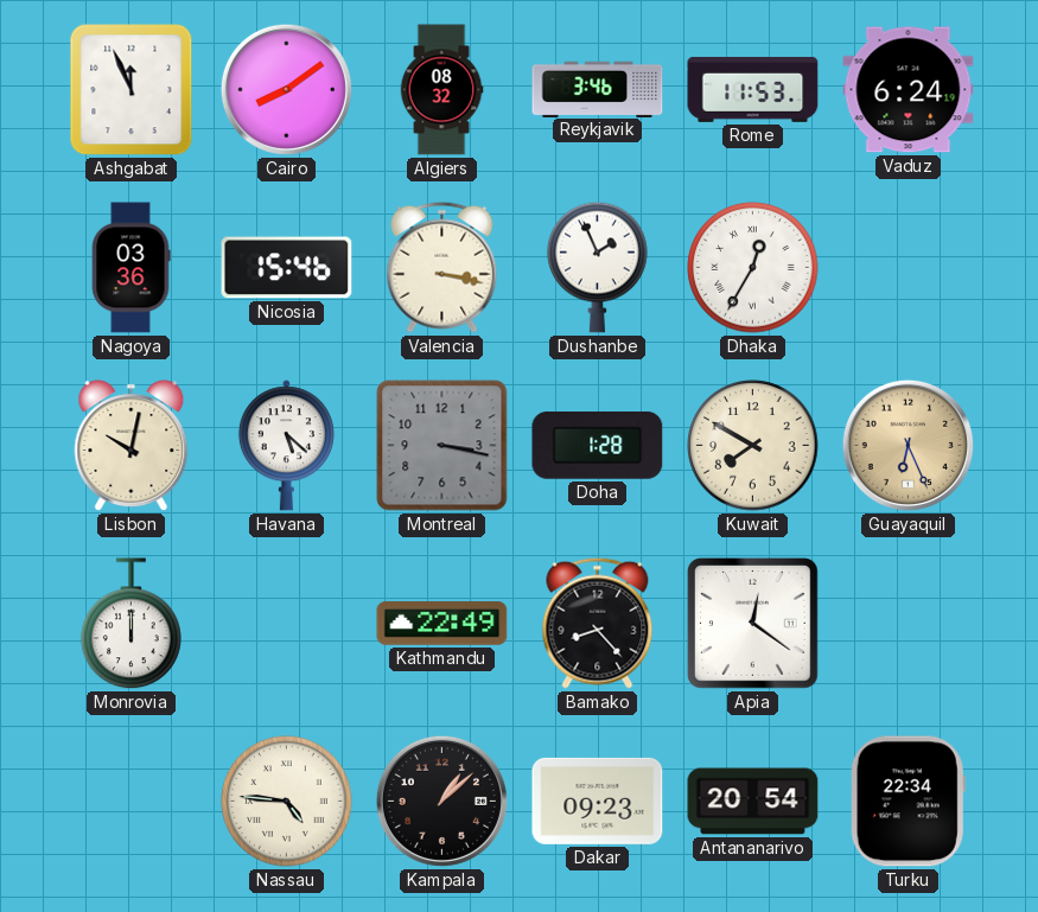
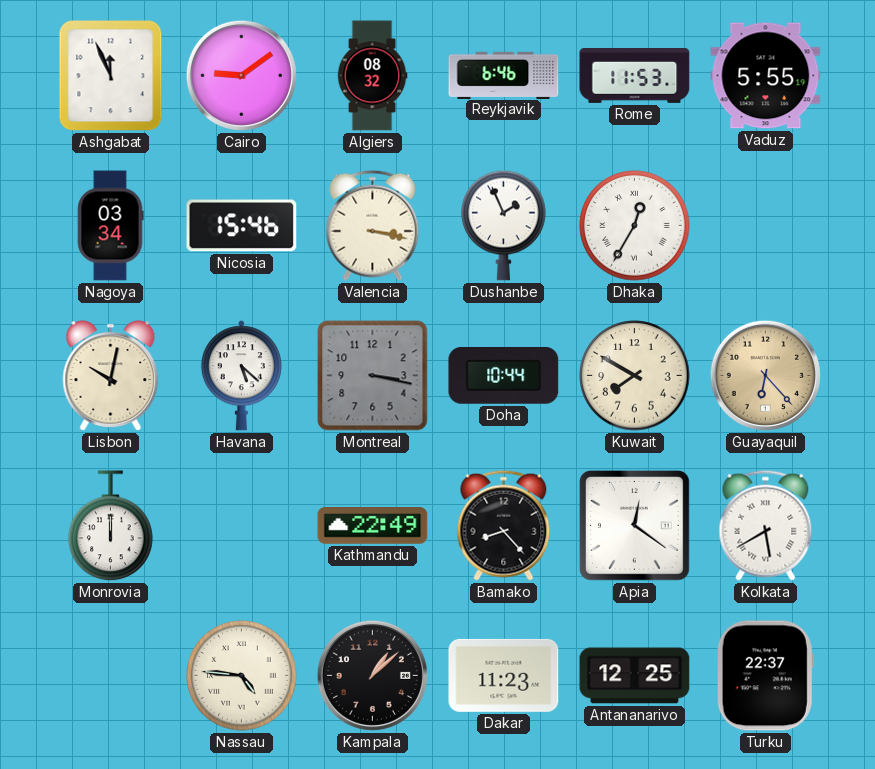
Cairo: 8:09 -> 9:09 (241, 75)
Reykjavik: 3:46 -> 6:46 (504, 75)
Vaduz: 6:24 -> 5:55 (766, 76)
Nagoya: 03:36 -> 03:34 (110, 226)
Doha: 1:28 -> 10:44 (504, 375)
Guayaquil: 6:26 -> 6:23 (765, 375)
Kolkata: none -> 5:40 (766, 525)
Dakar: 09:23 -> 11:23 (504, 675)
Antananarivo: 20:54 -> 12:25 (635, 676)
Turku: 22:34 -> 22:37 (765, 676)
